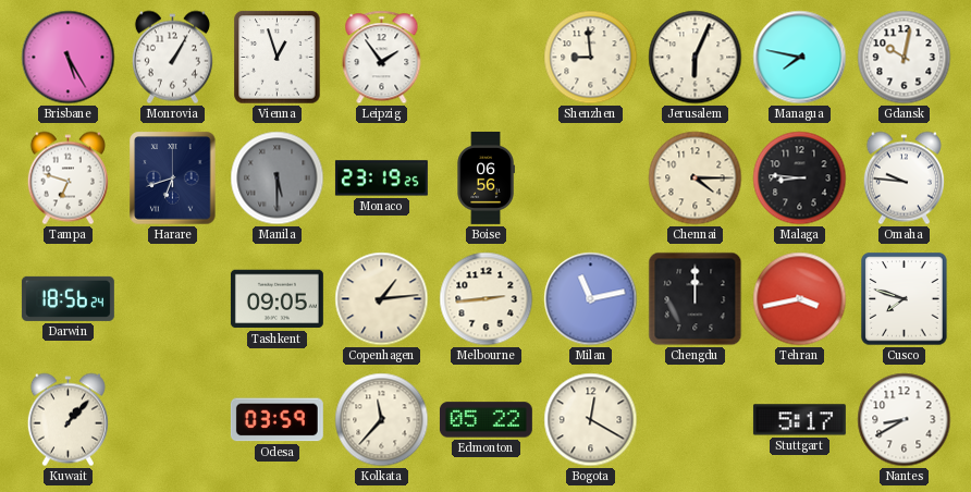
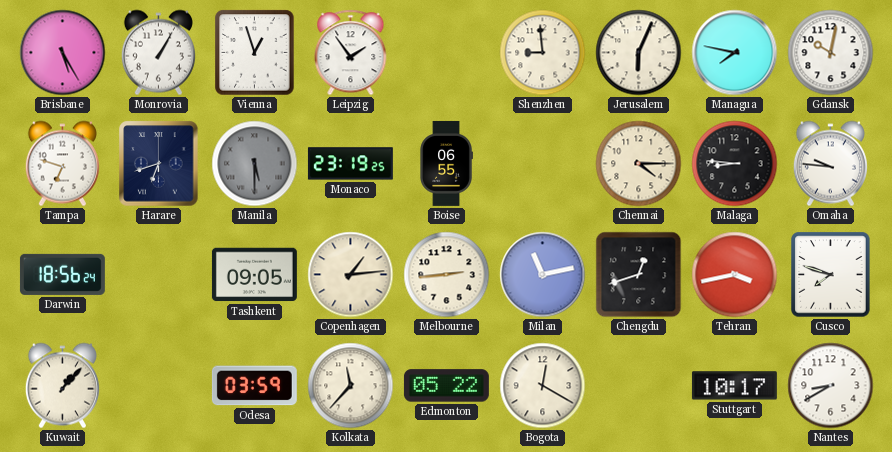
Boise: 06:56 -> 06:55 (446, 163)
Chengdu: 12:00 -> 12:42 (639, 275)
Stuttgart: 5:17 -> 10:17 (734, 386)
